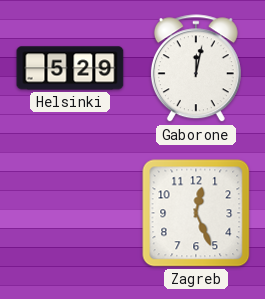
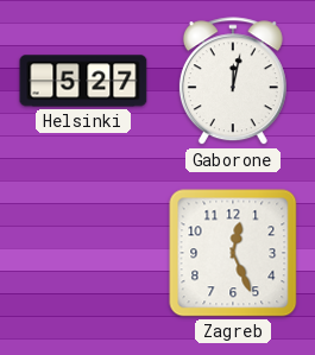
Helsinki: 5:29 -> 5:27 (83, 81)
